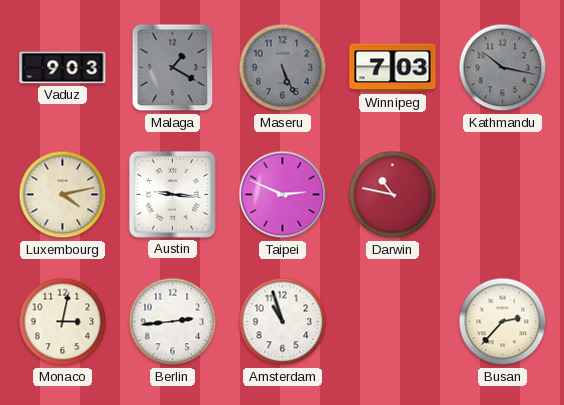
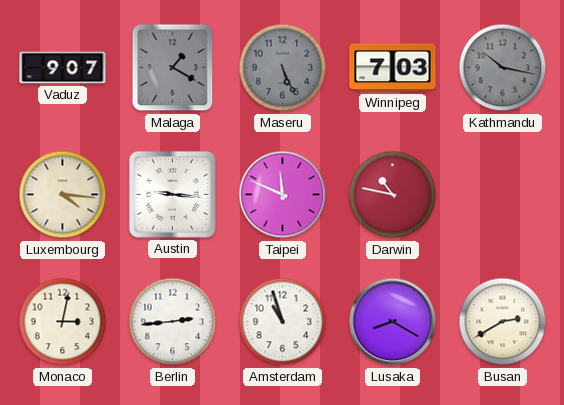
Vaduz: 9:03 -> 9:07 (63, 68)
Luxembourg: 4:13 -> 4:16 (63, 195)
Taipei: 2:49 -> 11:49 (283, 195)
Lusaka: none -> 8:20 (393, 322)
Busan: 2:37 -> 2:40 (503, 322)
